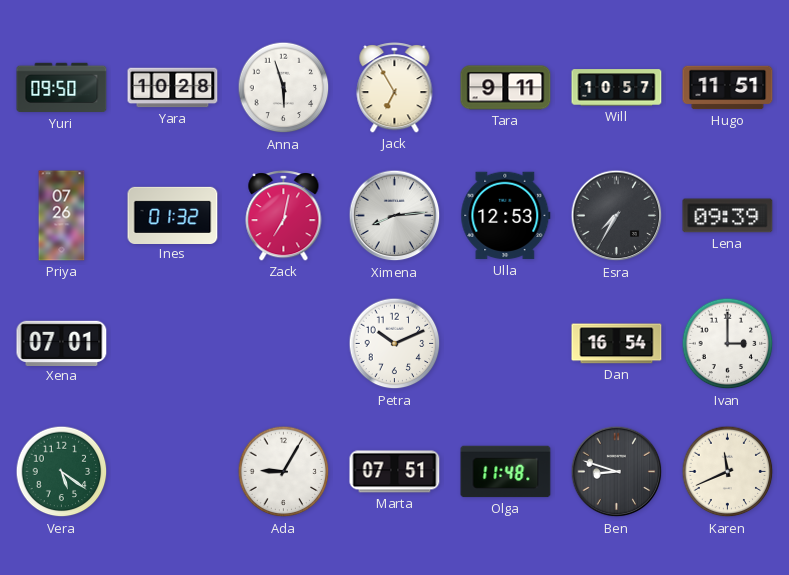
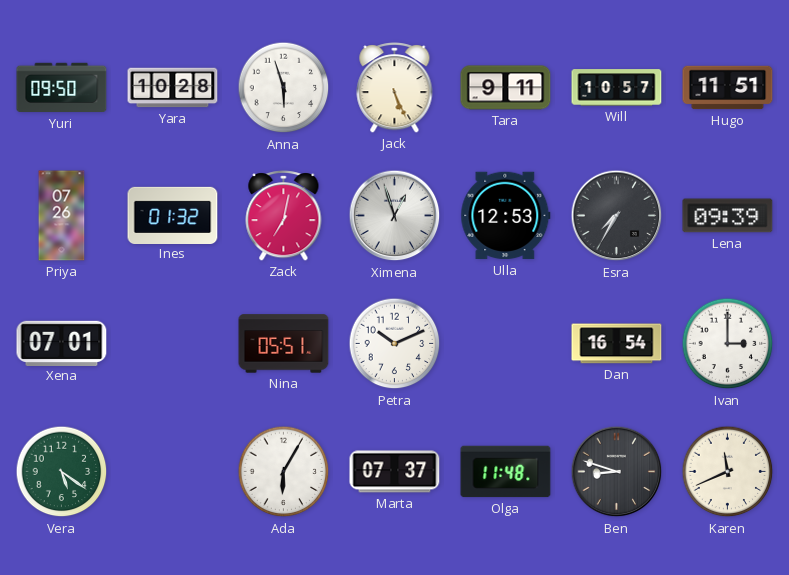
Jack: 6:55 -> 5:26 (395, 88)
Ximena: 8:14 -> 12:57 (395, 216)
Nina: none -> 05:51 (284, 344)
Ada: 9:05 -> 6:05 (284, 472)
Marta: 07:51 -> 07:37 (395, 472)
